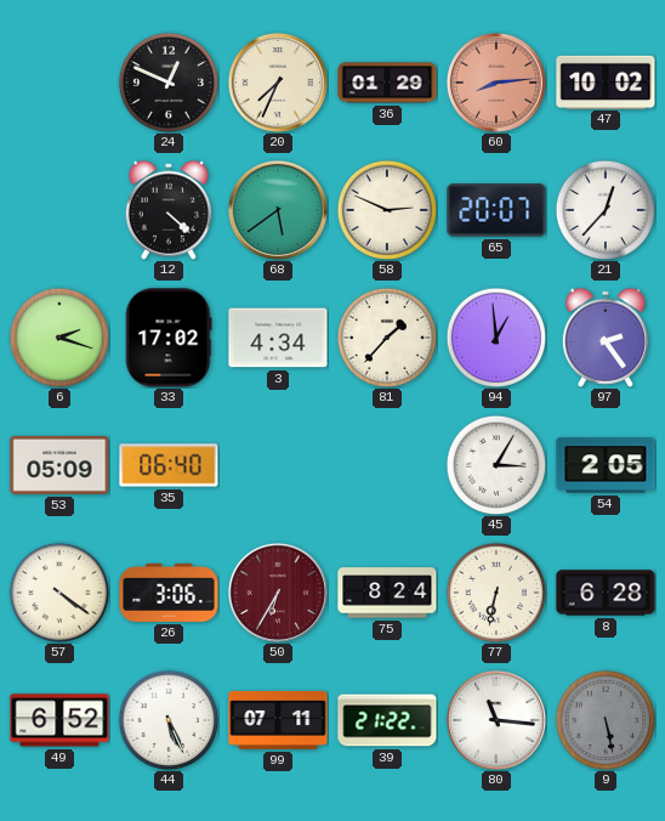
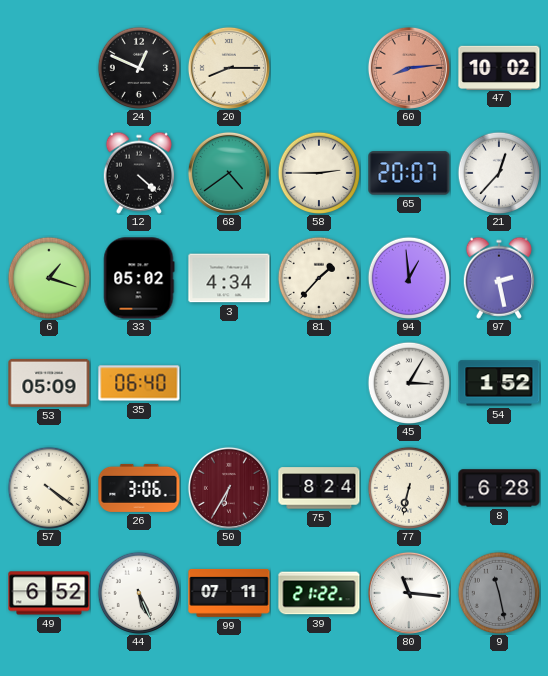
20: 7:34 -> 8:15 (229, 68)
36: 01:29 -> none (387, 83)
68: 5:39 -> 4:39 (229, 173)
58: 2:49 -> 2:45 (318, 172)
6: 2:18 -> 1:18 (48, 277)
33: 17:02 -> 05:02 (139, 278)
97: 2:24 -> 2:28 (499, 278)
54: 2:05 -> 1:52 (499, 383)
9: 5:28 -> 11:28 (498, 592)
